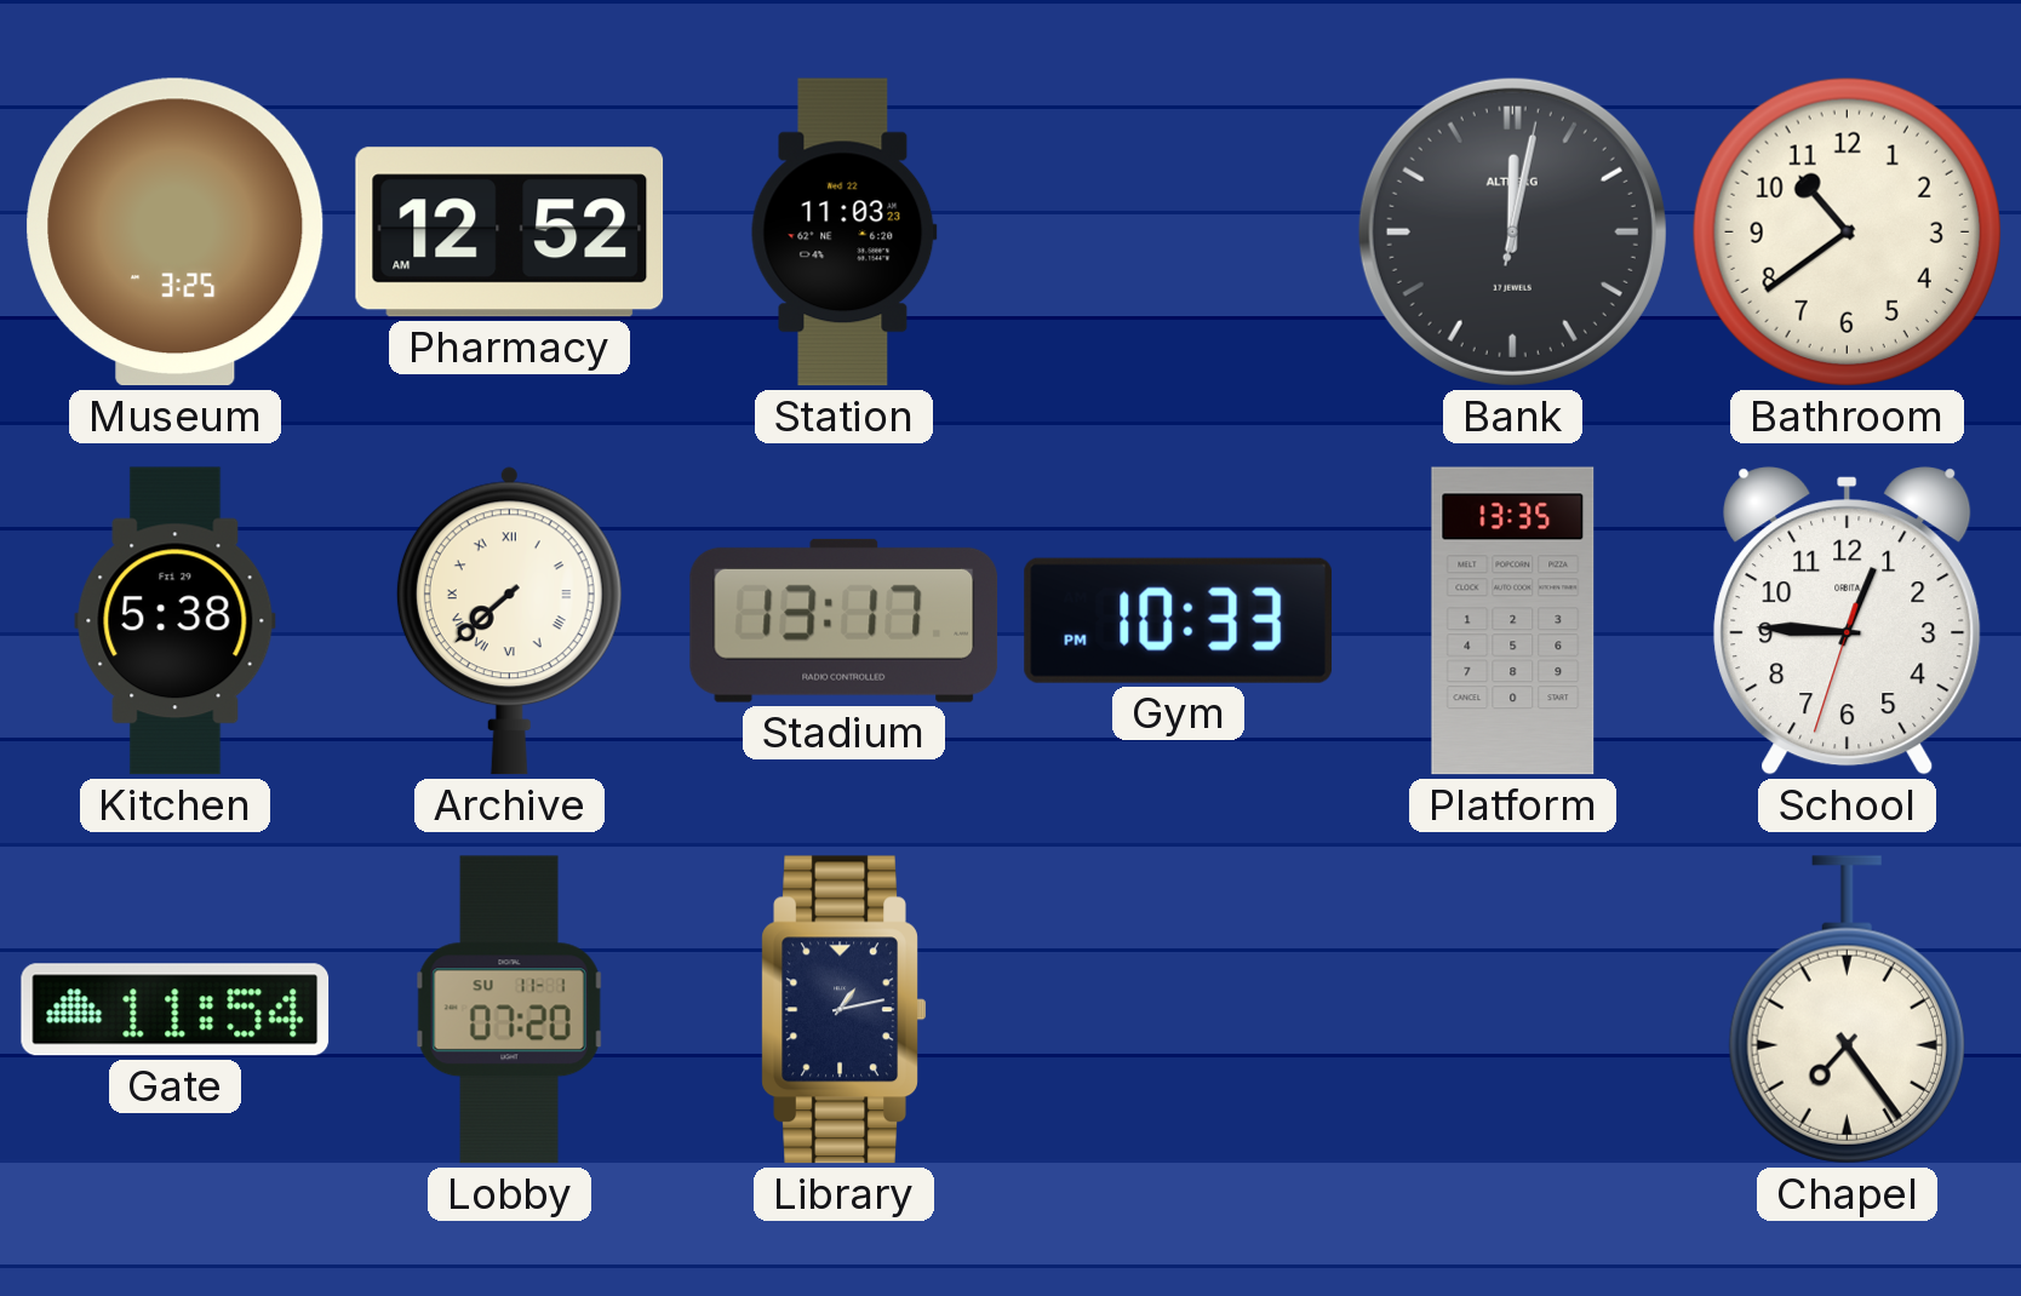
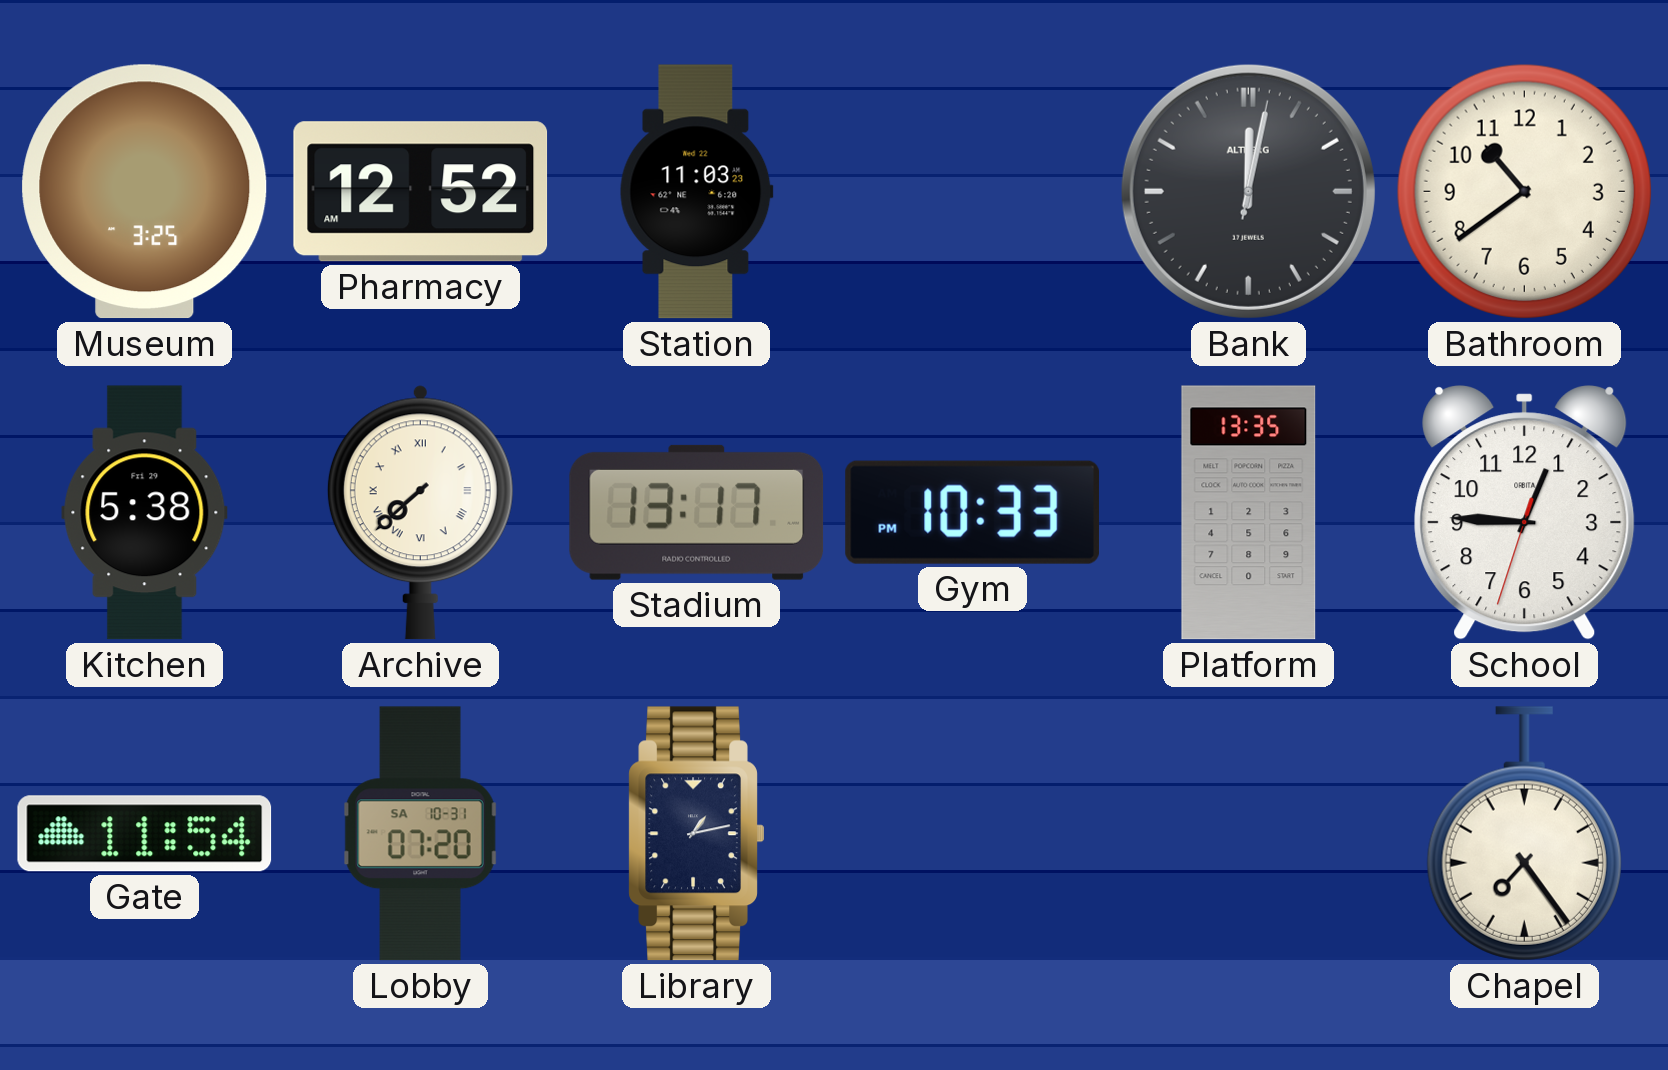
Lobby date: SU 11-1 -> SA 10-31 (420, 834)
